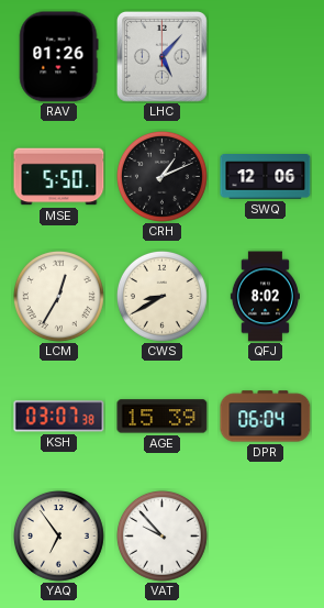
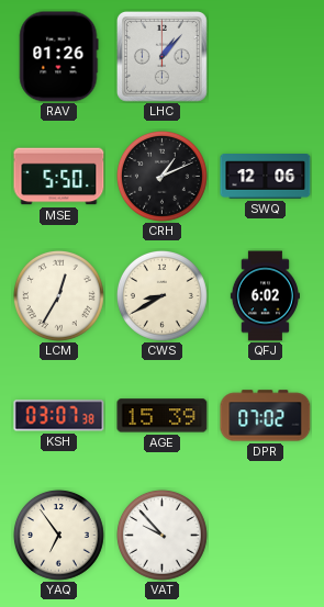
LHC: 5:07 -> 1:07 (161, 56)
QFJ: 8:02 -> 6:02 (265, 296)
DPR: 06:04 -> 07:02 (266, 416)
